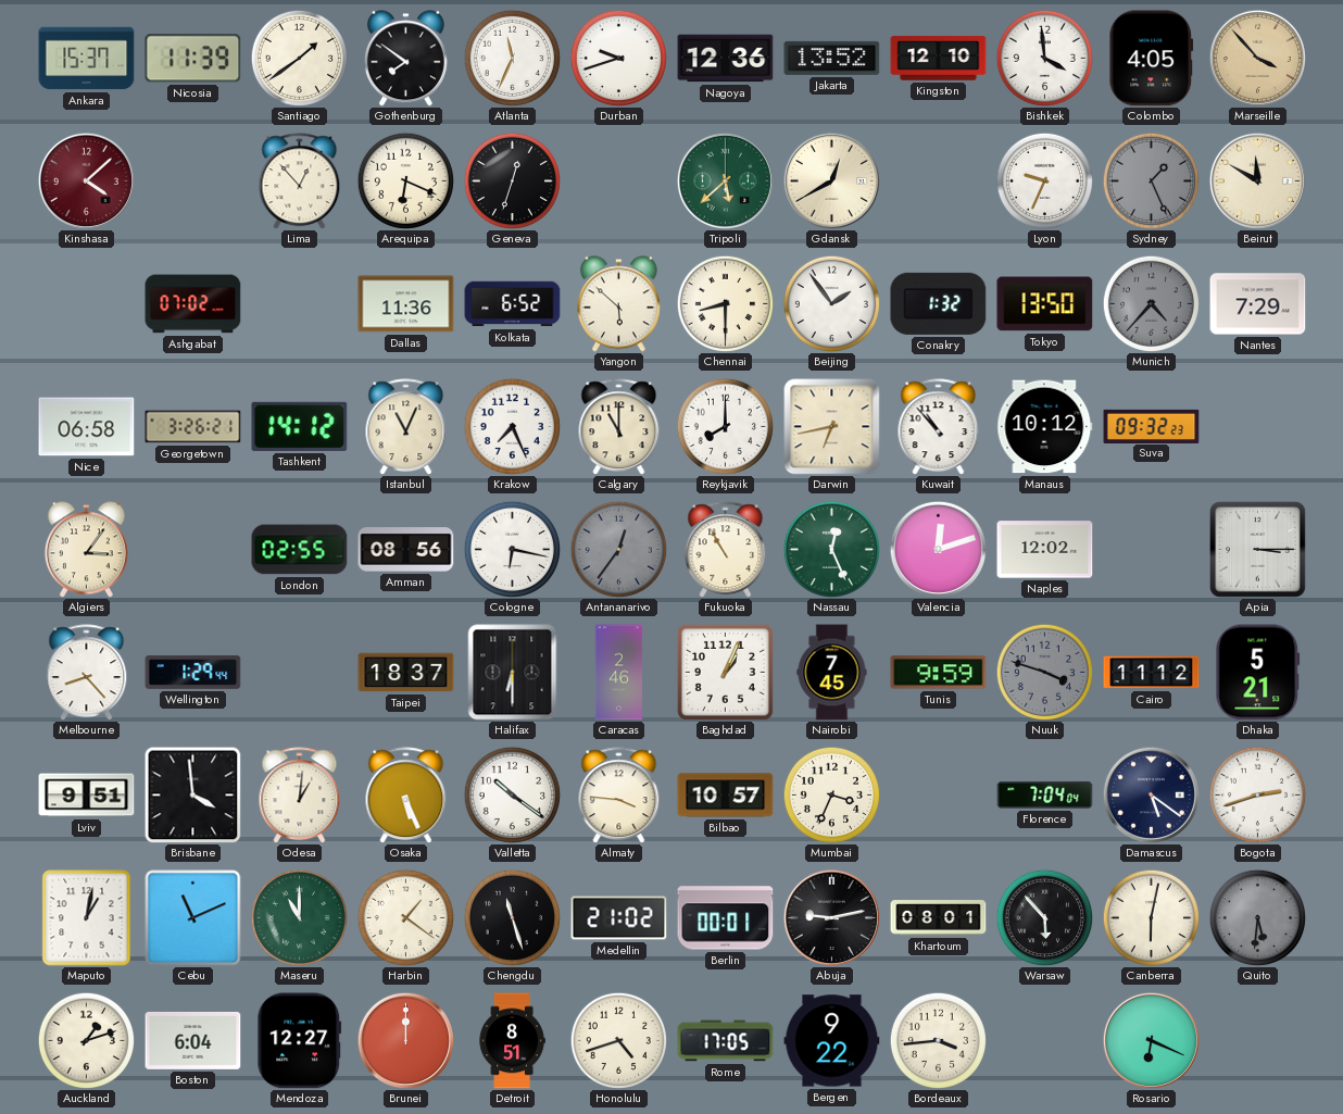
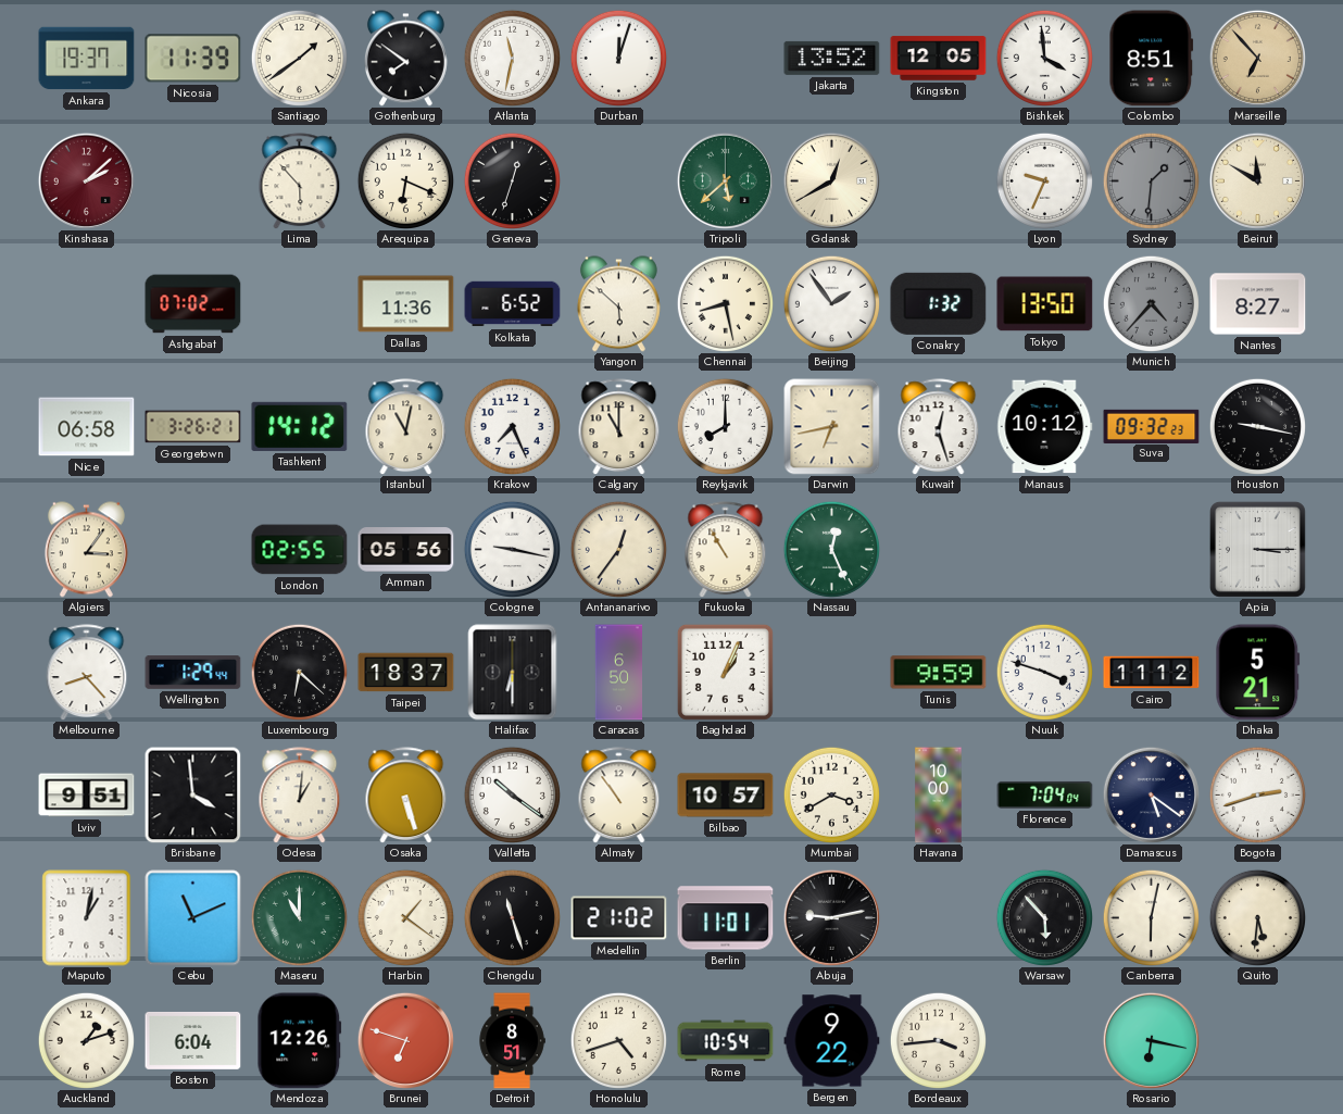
Ankara: 15:37 -> 19:37 (87, 59)
Atlanta: 11:34 -> 11:32 (512, 58)
Durban: 9:42 -> 12:03 (618, 58)
Nagoya: 12:36 -> none (726, 59)
Kingston: 12:10 -> 12:05 (939, 59)
Colombo: 4:05 -> 8:51 (1152, 59)
Marseille: 3:53 -> 6:53 (1257, 58)
Kinshasa: 4:08 -> 2:08 (86, 180)
Lima: 12:53 -> 5:53 (300, 182)
Sydney: 1:26 -> 1:31 (1151, 180)
Chennai: 8:30 -> 8:28 (725, 303)
Nantes: 7:29 -> 8:27 (1258, 304)
Istanbul: 11:04 -> 11:02 (406, 427)
Kuwait: 10:53 -> 12:27 (939, 427)
Houston: none -> 9:17 (1257, 426)
Amman: 08:56 -> 05:56 (406, 550)
Cologne: 6:17 -> 9:17 (512, 549)
Antananarivo dial: grey -> cream (618, 549)
Valencia: 12:12 -> none (938, 549)
Naples: 12:02 -> none (1045, 550)
Luxembourg: none -> 6:22 (299, 672)
Caracas: 2:46 -> 6:50 (618, 673)
Nairobi: 7:45 -> none (832, 673)
Nuuk dial: grey -> white (1044, 672)
Osaka: 5:26 -> 5:27 (406, 796)
Almaty: 3:46 -> 10:54 (619, 796)
Mumbai: 3:34 -> 3:40 (831, 794)
Havana: none -> 10:00 (939, 796)
Berlin: 00:01 -> 11:01 (726, 918)
Khartoum: 08:01 -> none (939, 918)
Quito dial: grey -> cream (1257, 917)
Mendoza: 12:27 -> 12:26 (300, 1041)
Brunei: 12:00 -> 6:48 (405, 1040)
Rome: 17:05 -> 10:54 (726, 1041)
Rosario: 6:19 -> 6:17 (1151, 1040)
